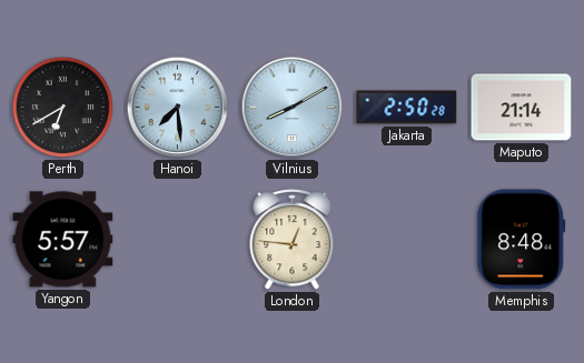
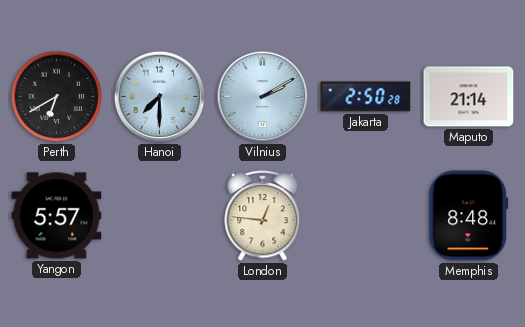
Hanoi: 7:29 -> 7:30 (160, 97)
Vilnius: 8:10 -> 2:10 (263, 97)
